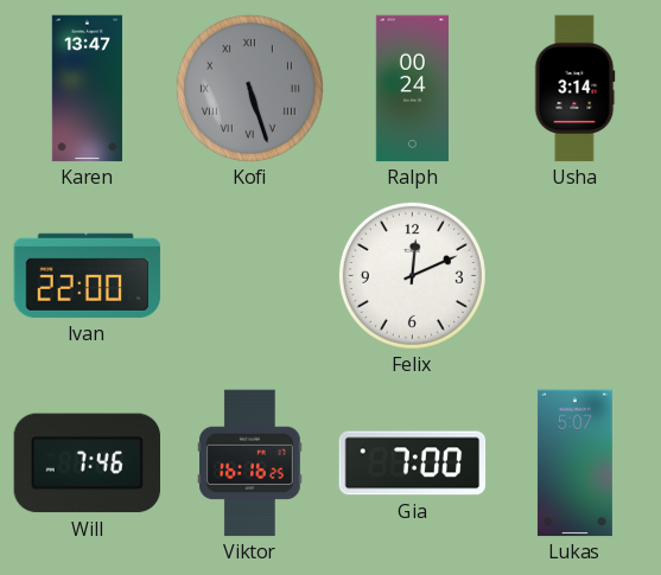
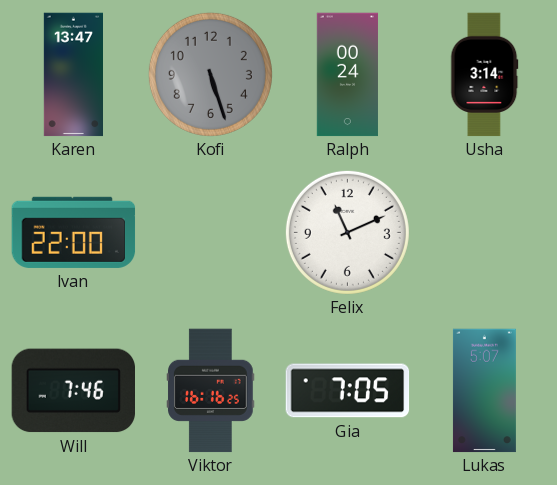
Kofi numerals: Roman -> Arabic (210, 74)
Felix: 12:11 -> 11:11 (347, 232)
Gia: 7:00 -> 7:05 (348, 391)
